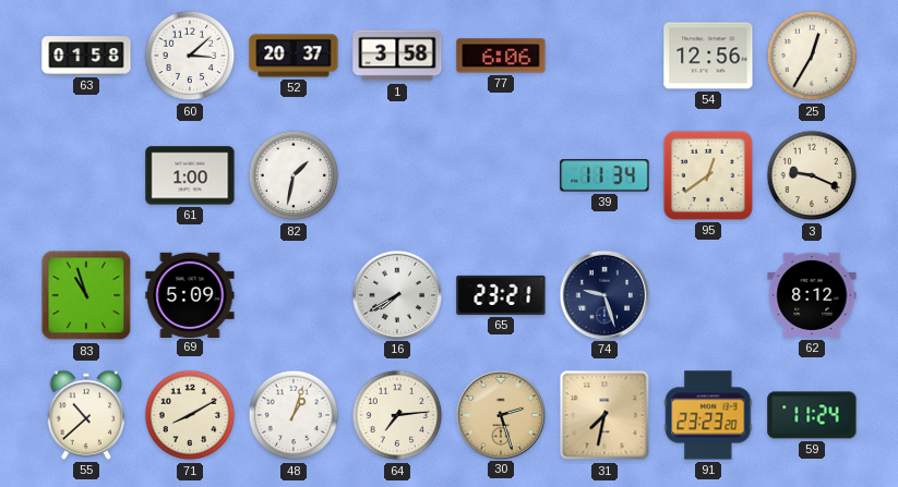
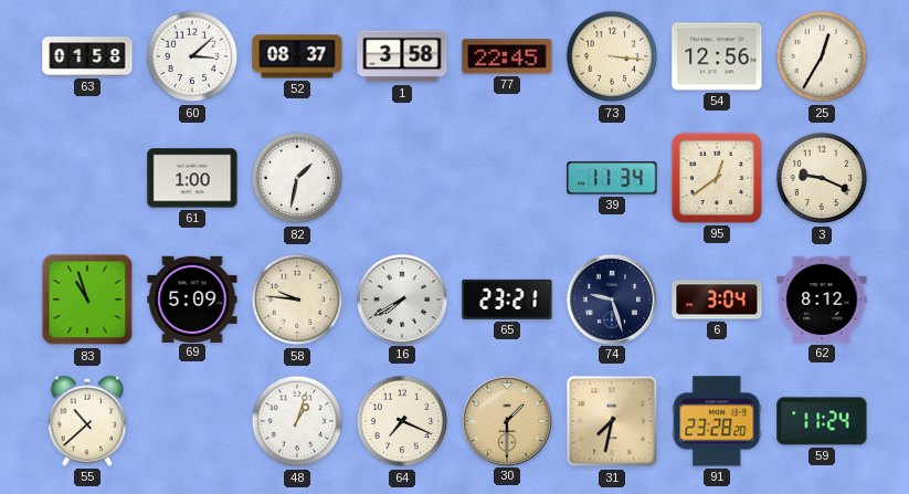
52: 20:37 -> 08:37 (297, 56)
77: 6:06 -> 22:45 (507, 56)
73: none -> 3:16 (612, 56)
58: none -> 9:46 (297, 299)
6: none -> 3:04 (717, 299)
71: 8:10 -> none (190, 415)
64: 7:14 -> 7:19 (402, 421)
30: 2:27 -> 1:30 (506, 420)
91: 23:23 -> 23:28 (717, 421)
